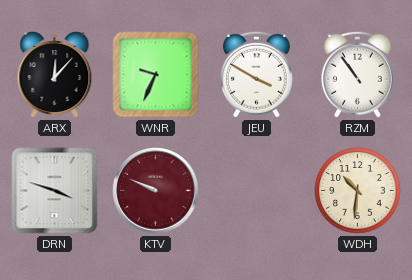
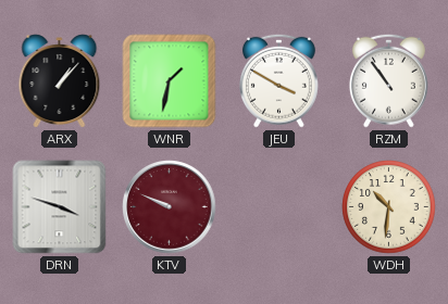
ARX: 12:07 -> 1:07 (60, 81)
WNR: 9:34 -> 1:32 (170, 81)
